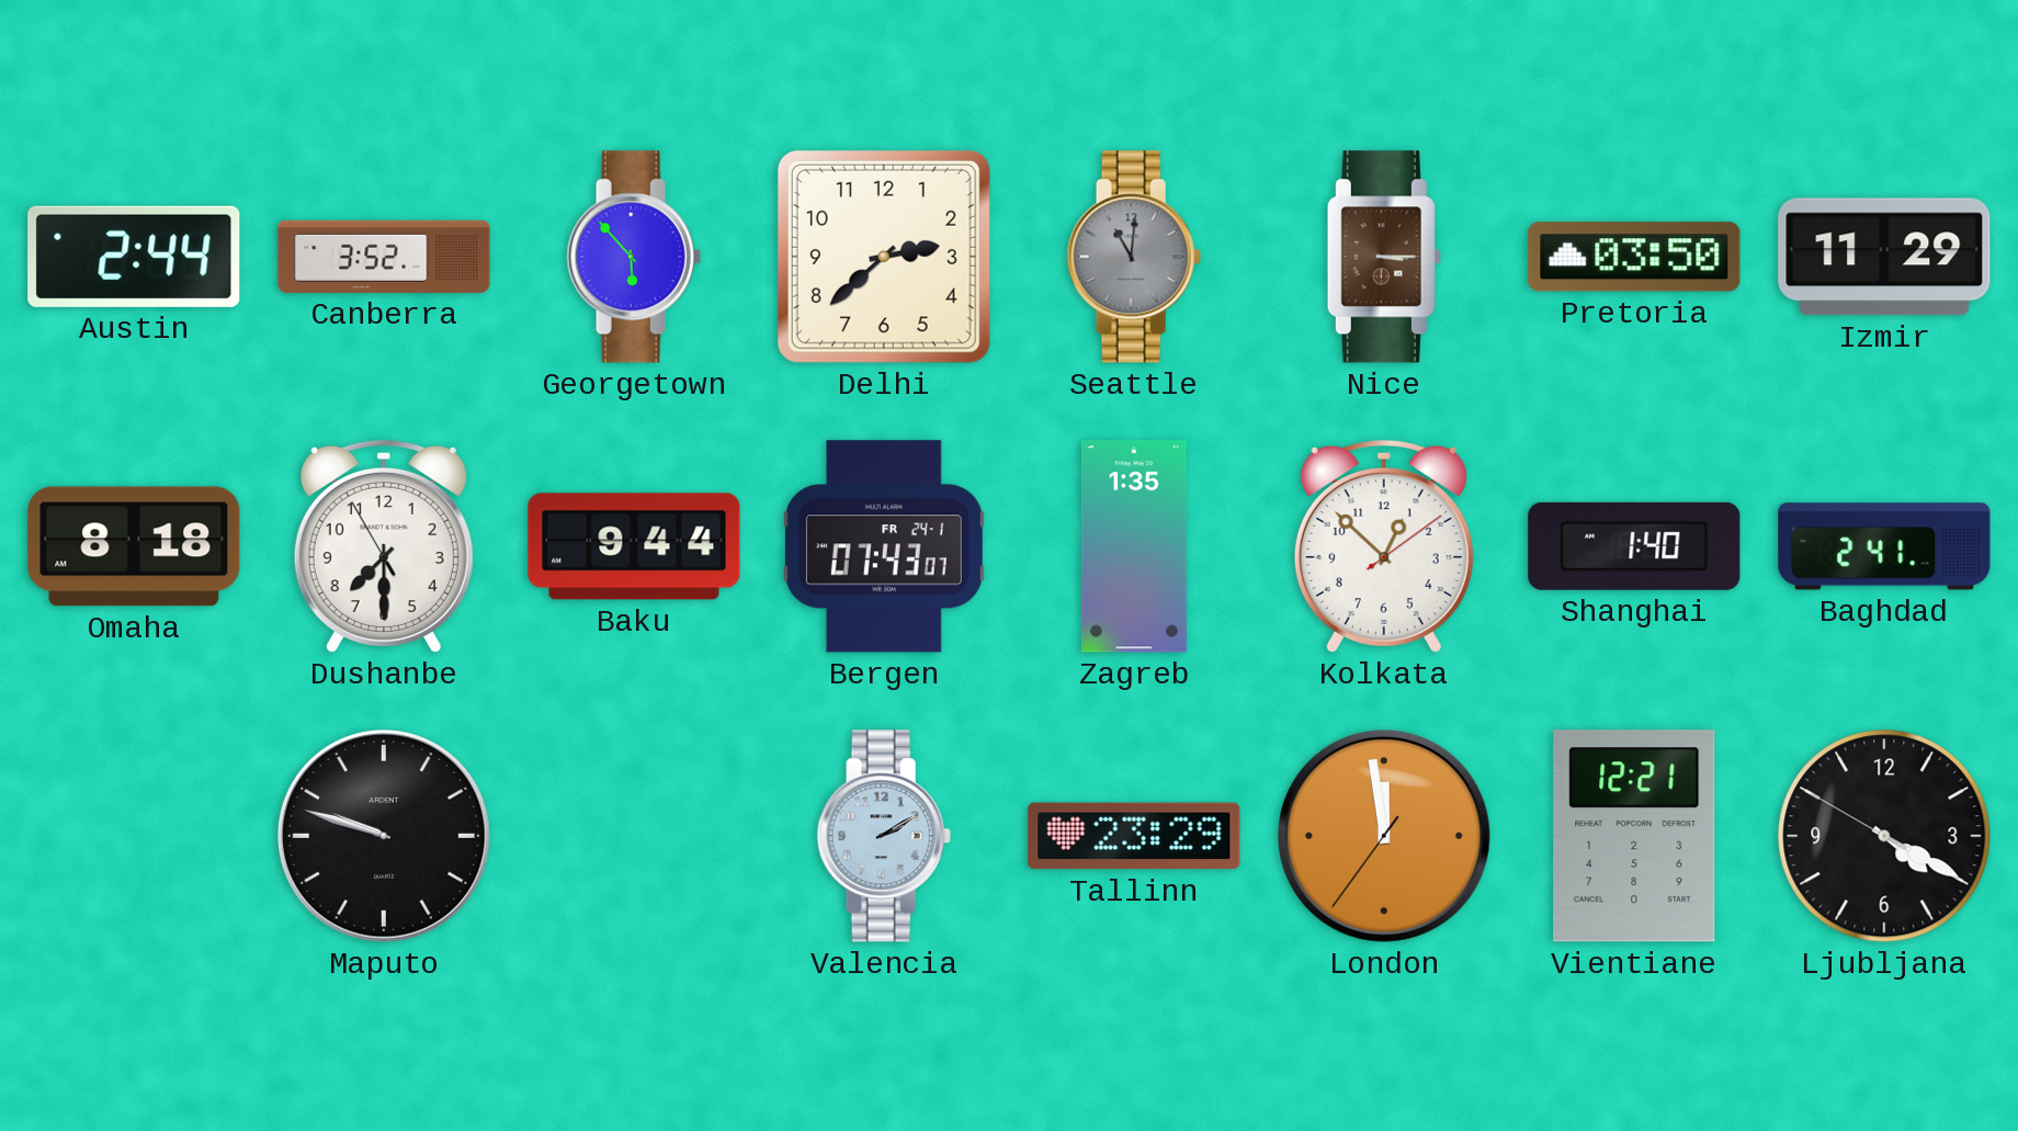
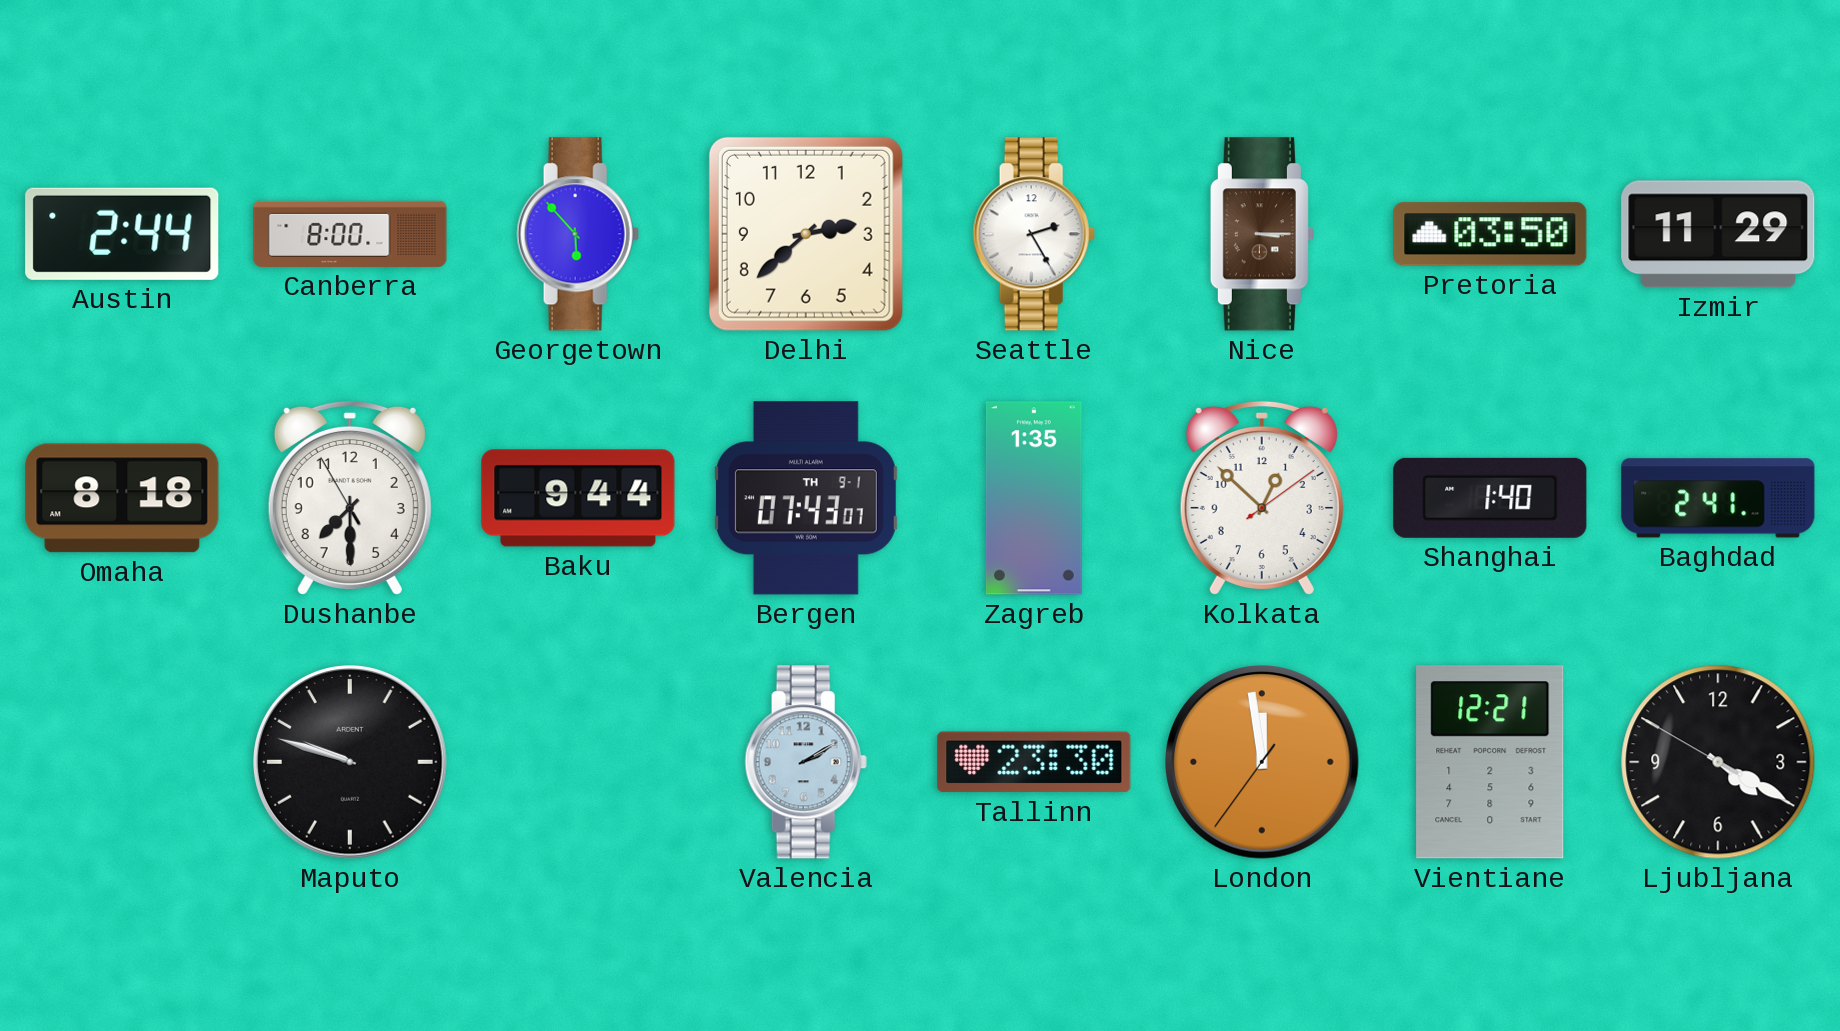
Canberra: 3:52 -> 8:00 (350, 234)
Seattle: 11:01 -> 2:25 (1034, 234)
Seattle dial: grey -> white (1034, 234)
Bergen date: FR 24-1 -> TH 9-1 (806, 498)
Tallinn: 23:29 -> 23:30 (1034, 762)
